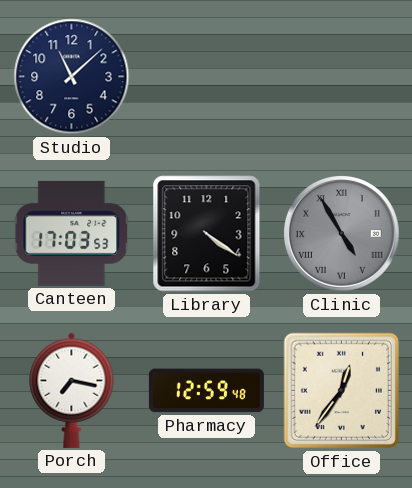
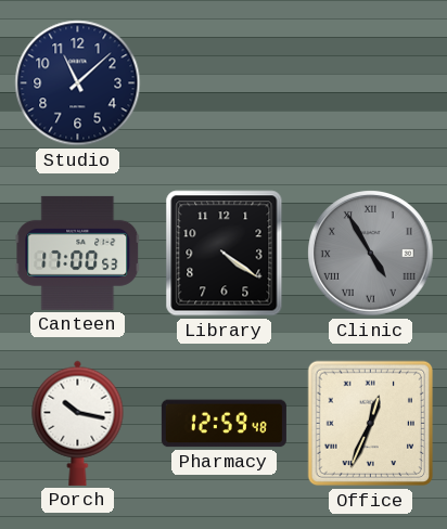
Canteen: 17:03 -> 17:00 (78, 253)
Porch: 7:17 -> 10:17 (78, 423)
Office: 12:36 -> 12:34 (371, 424)
